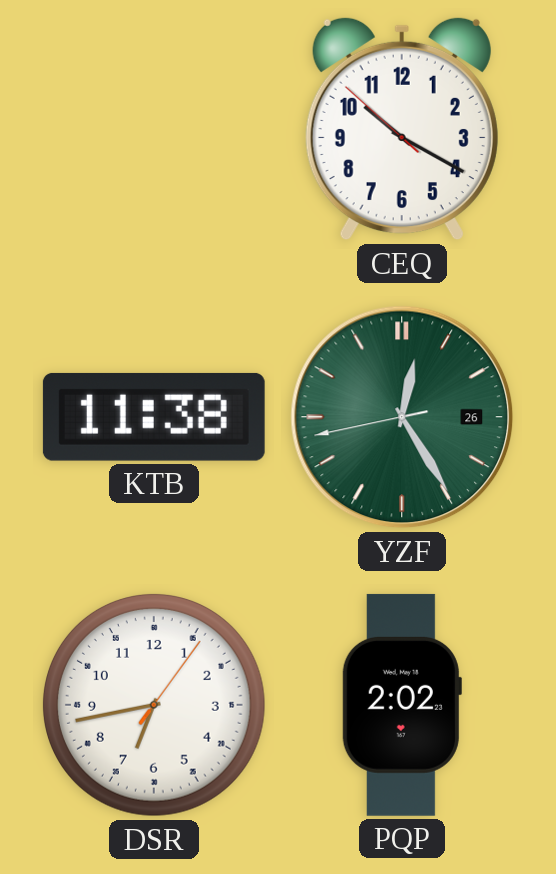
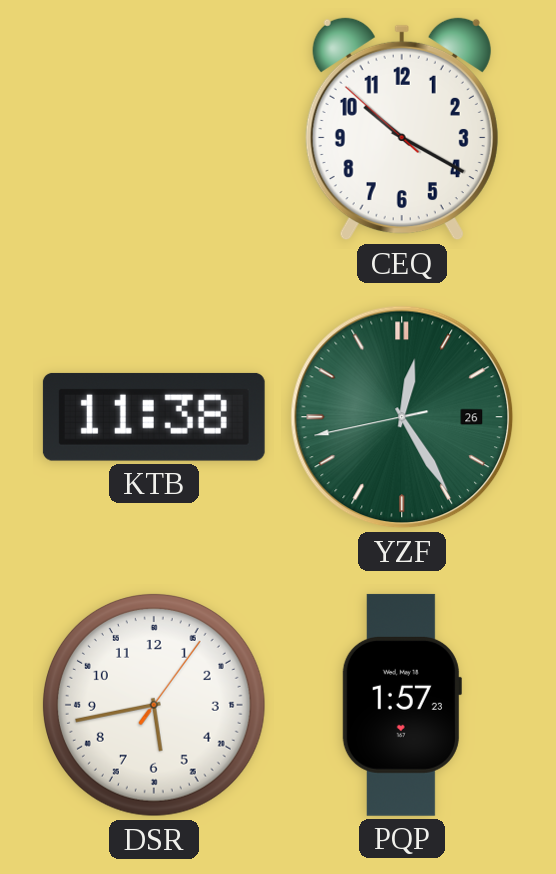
DSR: 6:43 -> 5:43 (154, 705)
PQP: 2:02 -> 1:57 (402, 705)
